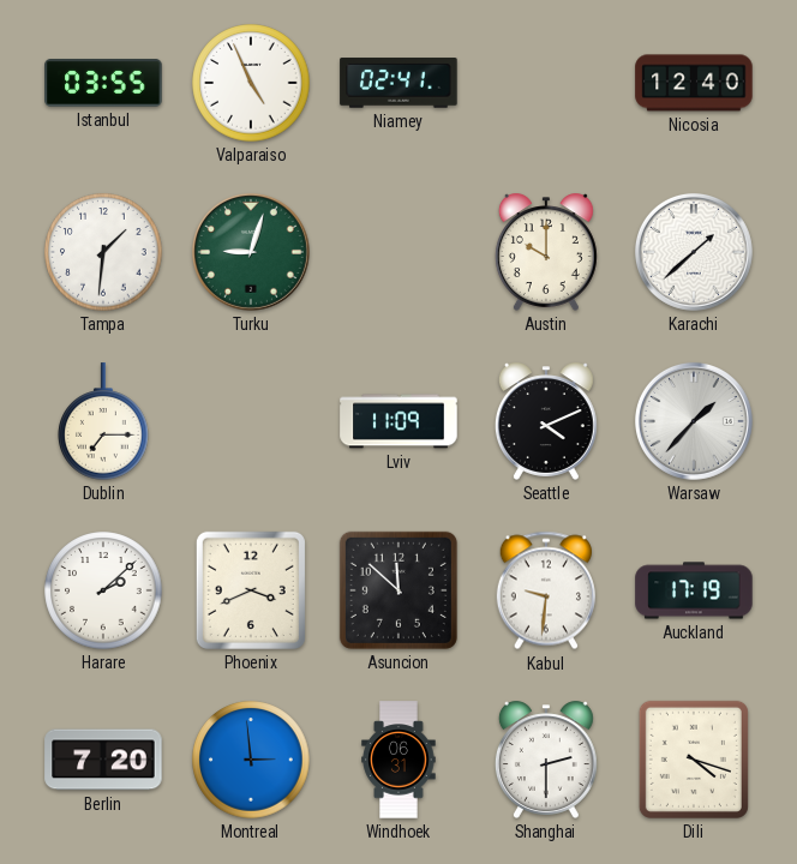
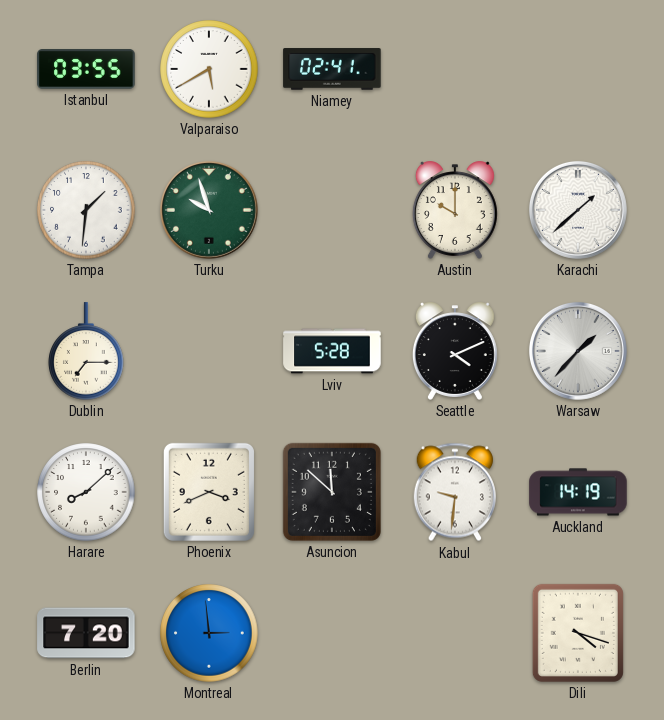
Valparaiso: 4:56 -> 5:40 (209, 69)
Nicosia: 12:40 -> none (694, 83)
Turku: 9:03 -> 9:57 (209, 210)
Lviv: 11:09 -> 5:28 (332, 351)
Harare: 2:08 -> 8:08 (86, 492)
Auckland: 17:19 -> 14:19 (578, 492)
Windhoek: 06:31 -> none (398, 760)
Shanghai: 2:30 -> none (546, 760)
